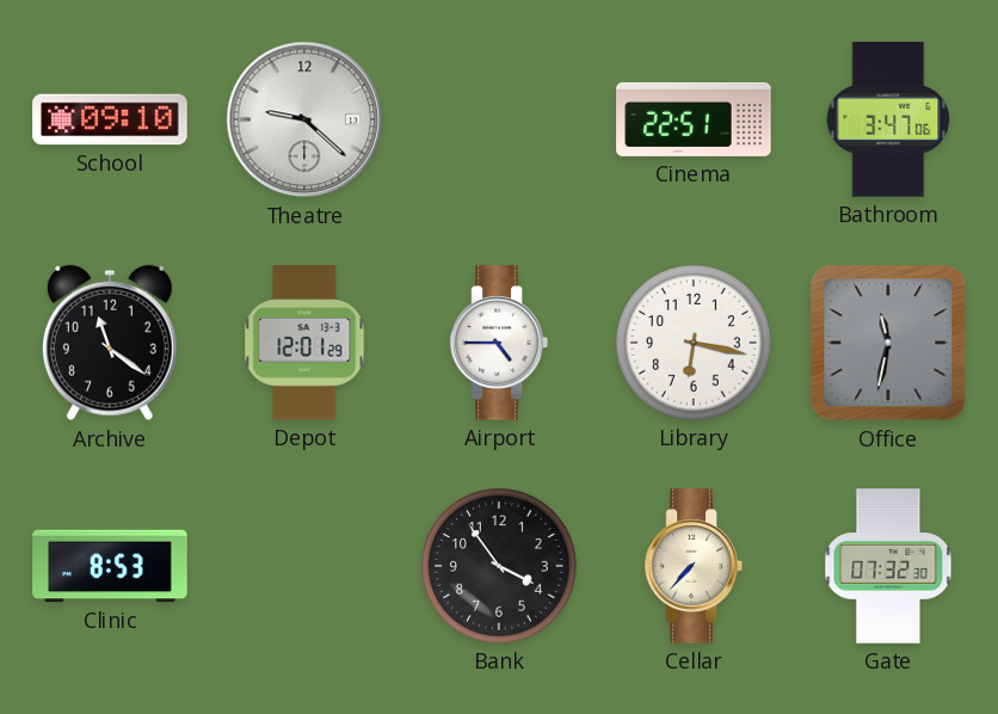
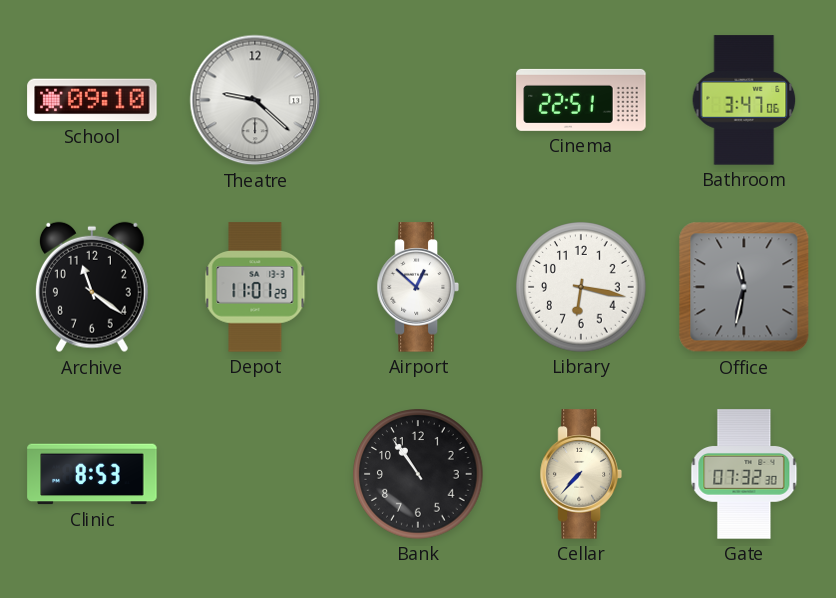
Depot: 12:01 -> 11:01 (255, 287)
Airport: 4:45 -> 12:52 (418, 287)
Bank: 3:54 -> 10:54 (418, 474)
